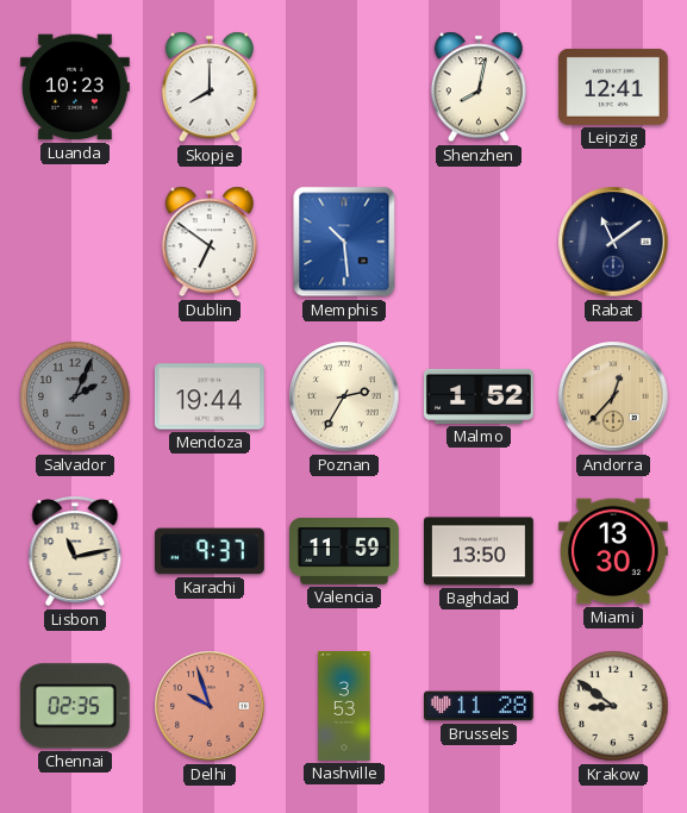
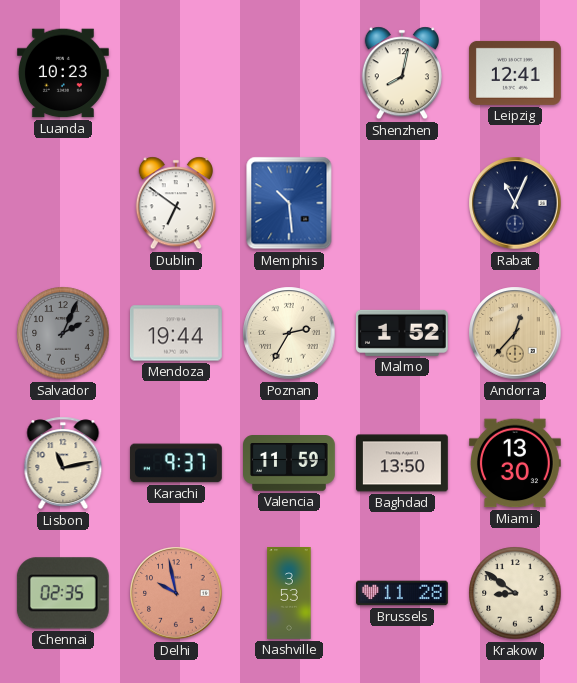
Skopje: 8:00 -> none (210, 87)
Rabat: 11:09 -> 11:04 (515, 203)
Delhi: 9:57 -> 9:58 (176, 593)
